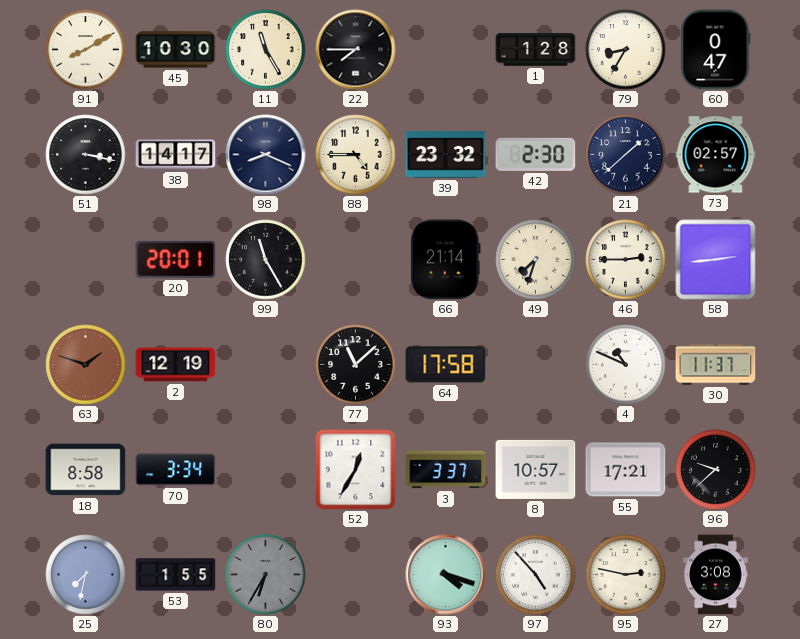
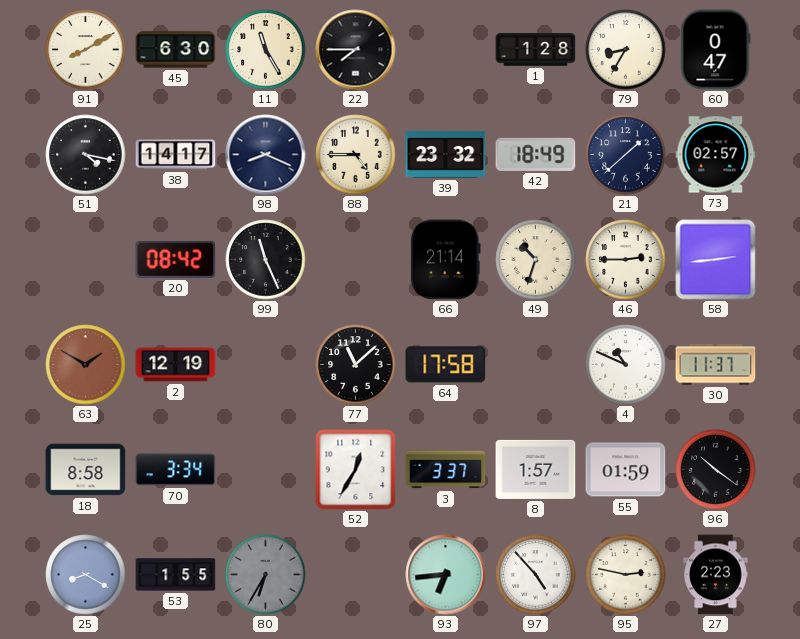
45: 10:30 -> 6:30 (176, 50)
51: 3:17 -> 4:17 (86, 155)
42: 2:30 -> 18:49 (536, 154)
20: 20:01 -> 08:42 (176, 259)
99: 11:25 -> 11:26 (266, 260)
49: 7:33 -> 10:33 (536, 260)
63: 1:48 -> 1:50 (86, 365)
8: 10:57 -> 1:57 (536, 469)
55: 17:21 -> 01:59 (626, 470)
96: 9:38 -> 10:21 (716, 470)
25: 7:32 -> 8:20 (86, 575)
93: 4:18 -> 6:44 (446, 575)
27: 3:08 -> 2:23 (716, 575)
